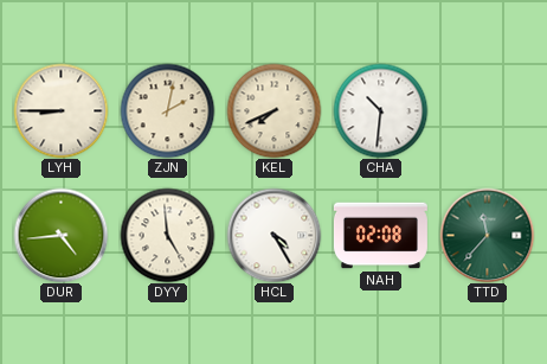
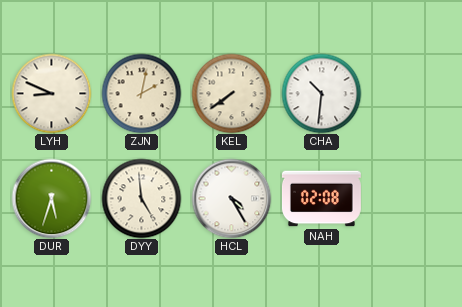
LYH: 8:45 -> 8:49 (51, 93)
KEL: 7:41 -> 7:39 (231, 93)
DUR: 4:44 -> 5:33 (51, 198)
TTD: 11:37 -> none (487, 235)
